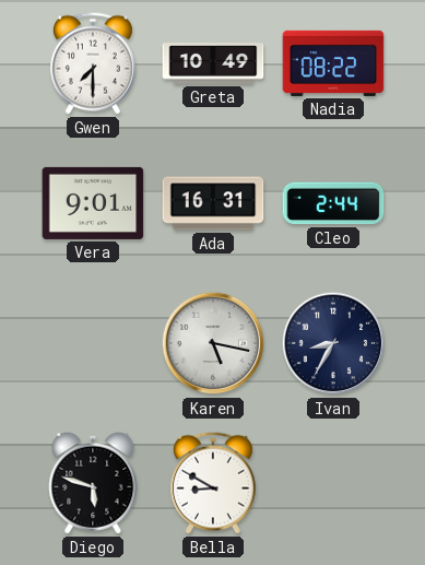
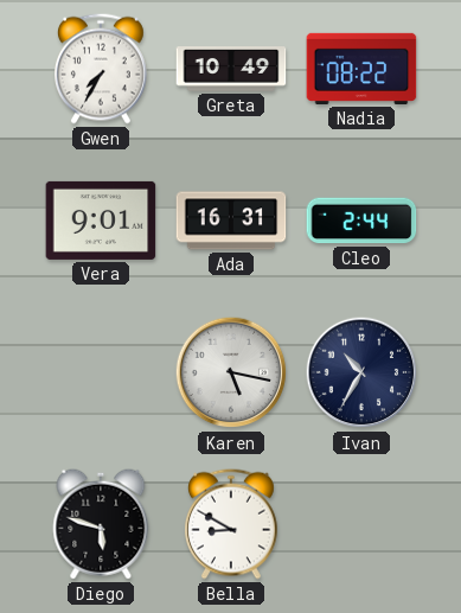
Gwen: 7:30 -> 7:35 (101, 69)
Ivan: 8:35 -> 10:35 (361, 372)
